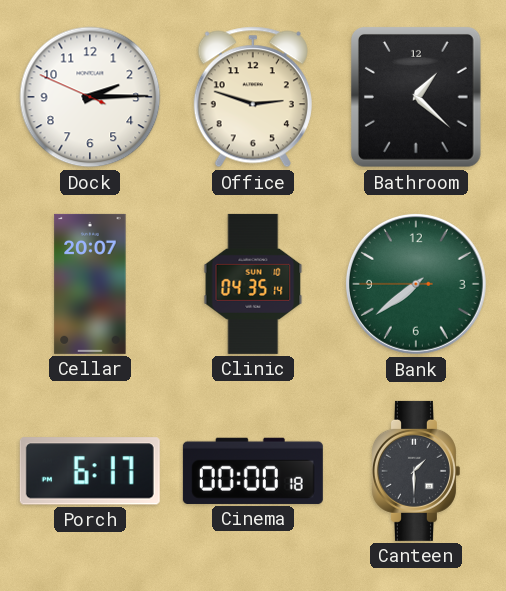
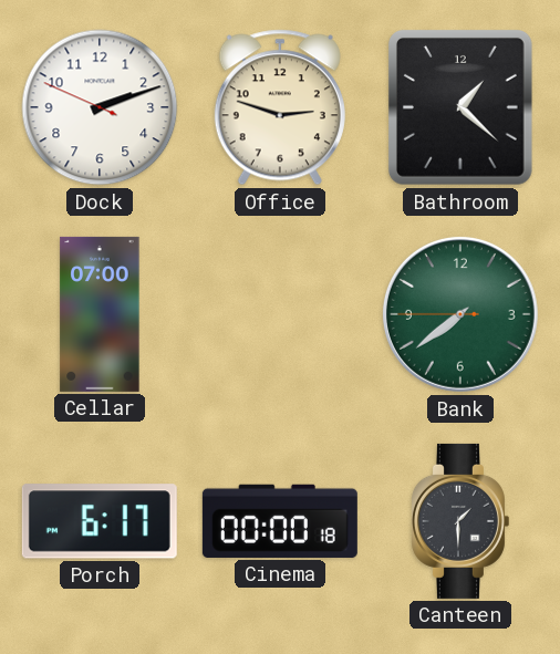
Dock: 2:14 -> 2:11 (100, 107)
Cellar: 20:07 -> 07:00 (100, 314)
Clinic: 04:35 -> none (253, 284)
